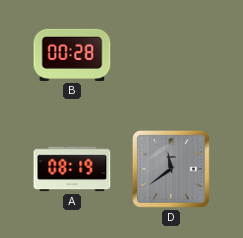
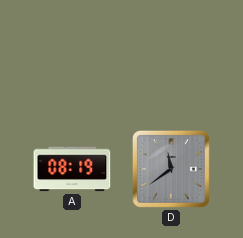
B: 00:28 -> none (72, 55)
